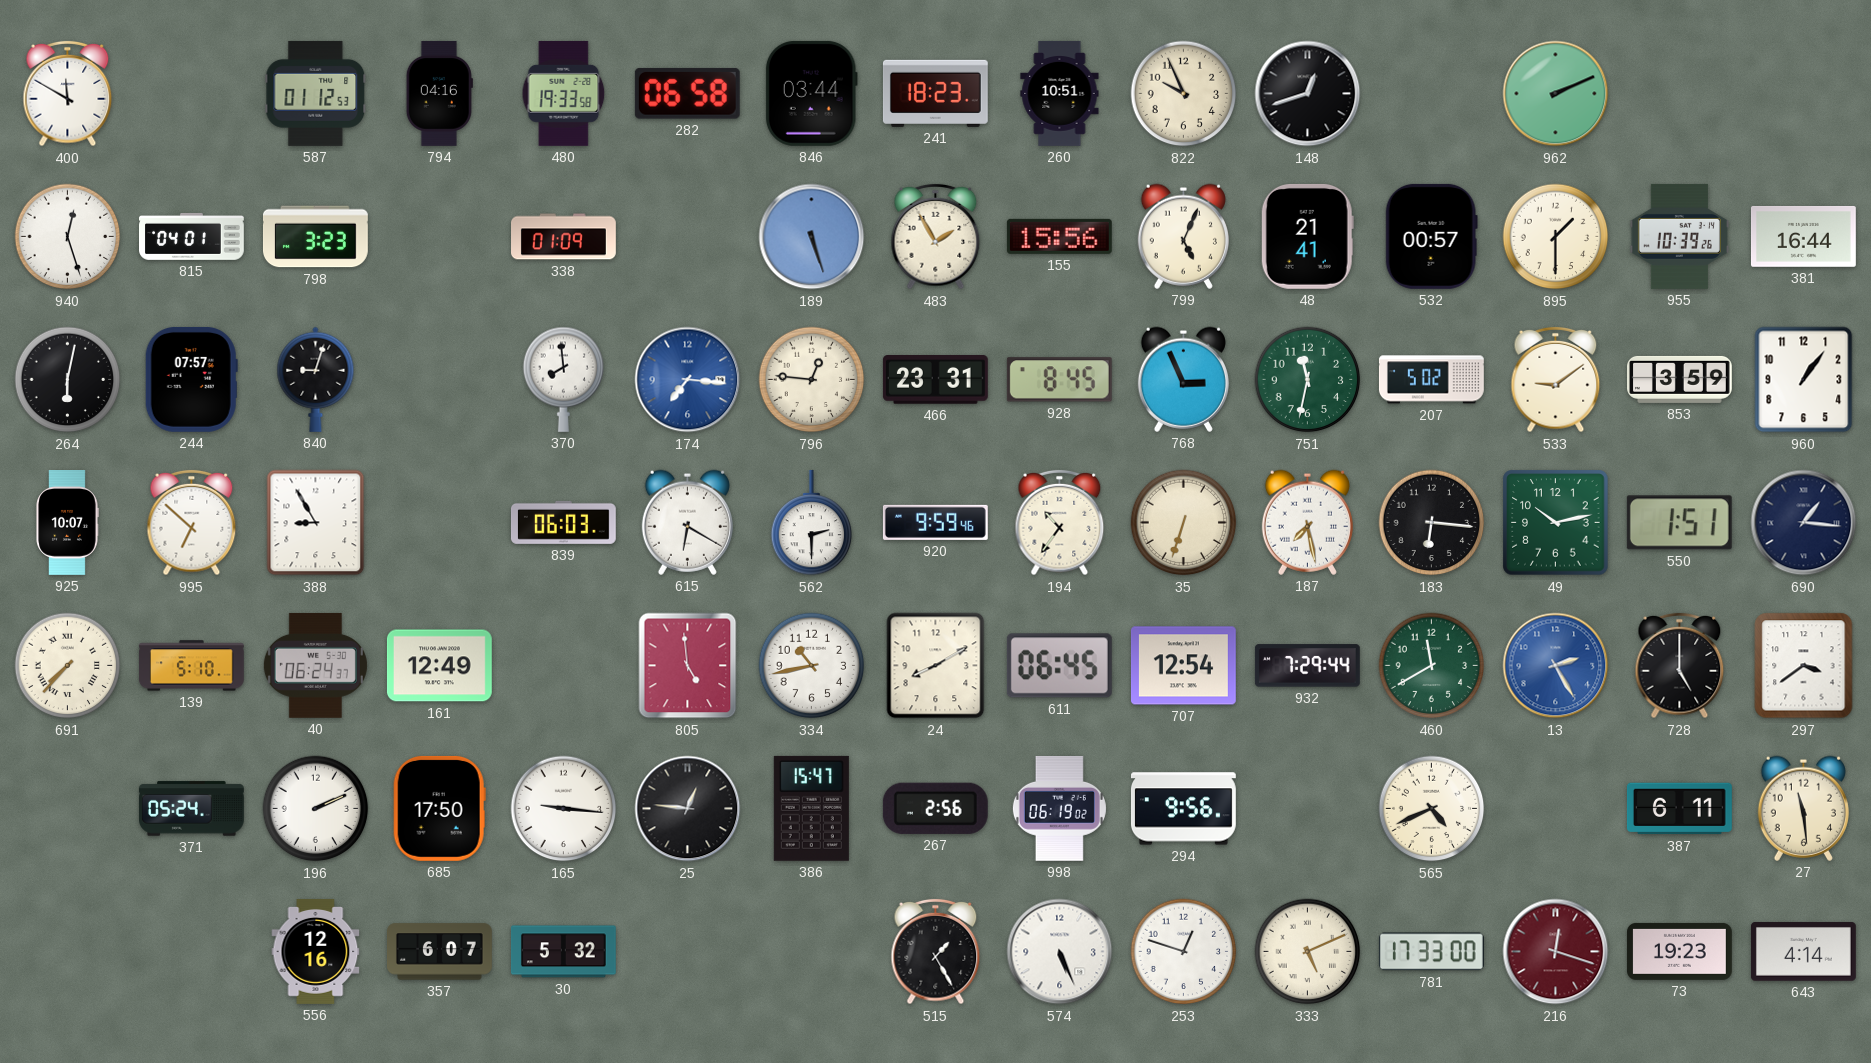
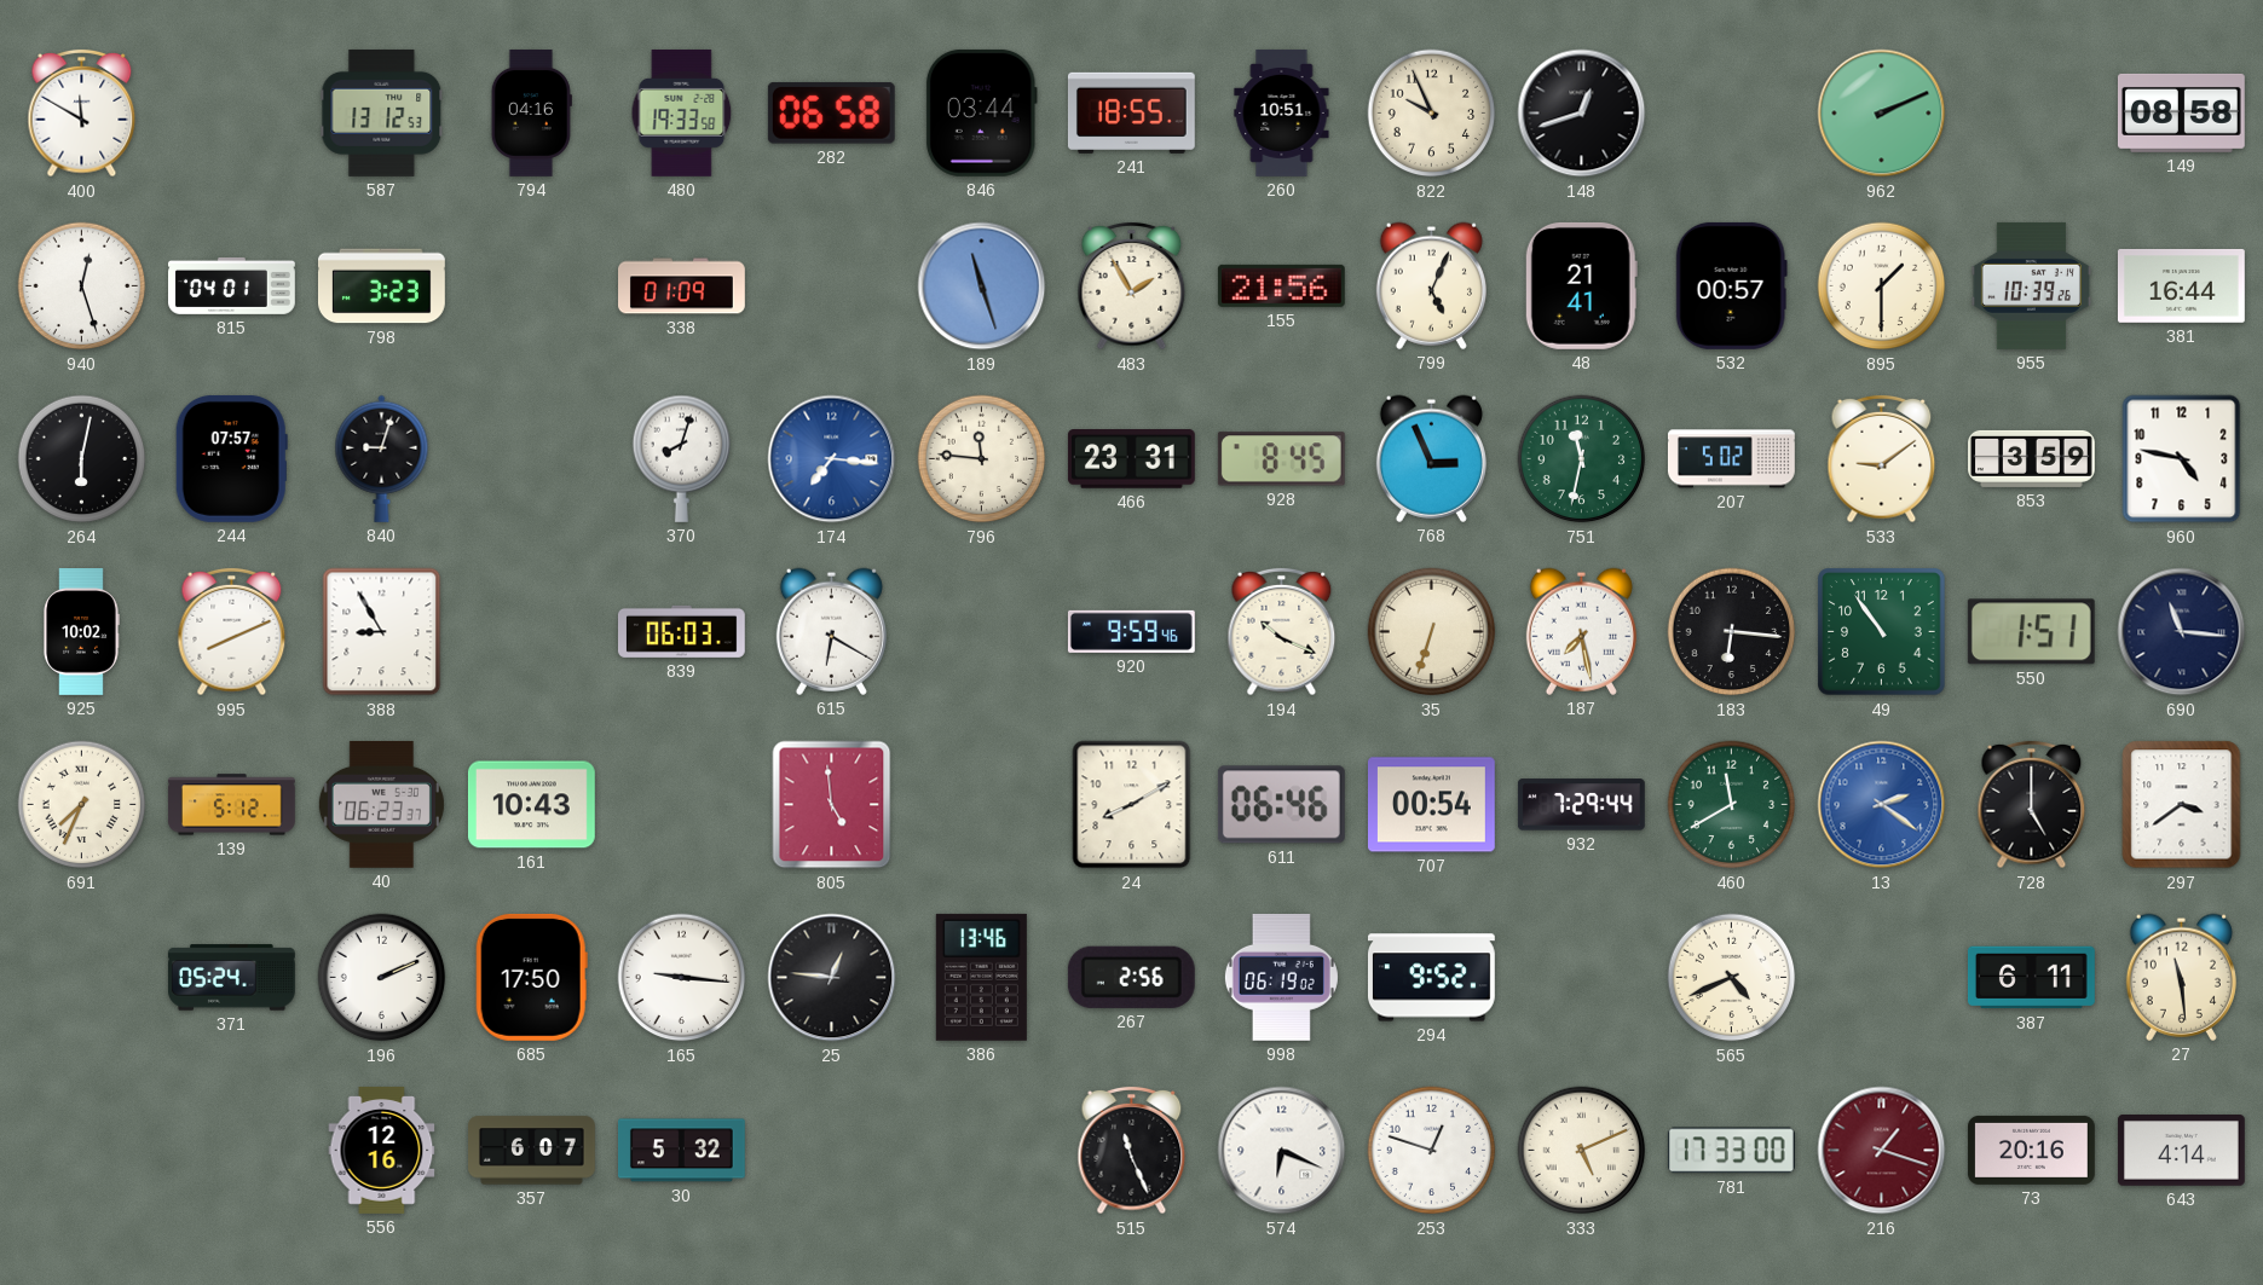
587: 01:12 -> 13:12 (382, 112)
241: 18:23 -> 18:55 (1131, 112)
149: none -> 08:58 (2181, 112)
189: 5:27 -> 11:27 (982, 286)
155: 15:56 -> 21:56 (1281, 285)
370: 7:59 -> 8:03 (682, 458)
796: 12:46 -> 11:46 (982, 459)
960: 1:06 -> 4:47 (2182, 459)
925: 10:07 -> 10:02 (81, 632)
995: 6:52 -> 8:11 (232, 632)
562: 2:30 -> none (812, 523)
194: 10:36 -> 10:19 (1282, 632)
49: 10:13 -> 10:54 (1882, 632)
690: 1:16 -> 11:16 (2182, 632)
691: 7:37 -> 7:34 (82, 805)
139: 5:10 -> 5:12 (231, 805)
40: 06:24 -> 06:23 (381, 804)
161: 12:49 -> 10:43 (531, 805)
334: 10:43 -> none (812, 666)
611: 06:45 -> 06:46 (1281, 805)
707: 12:54 -> 00:54 (1431, 805)
13: 2:25 -> 2:21 (1882, 805)
386: 15:47 -> 13:46 (981, 977)
294: 9:56 -> 9:52 (1431, 978)
515: 1:25 -> 11:26 (1132, 1151)
574: 5:26 -> 6:19 (1282, 1151)
216: 12:18 -> 1:18 (1882, 1151)
73: 19:23 -> 20:16 (2031, 1150)
